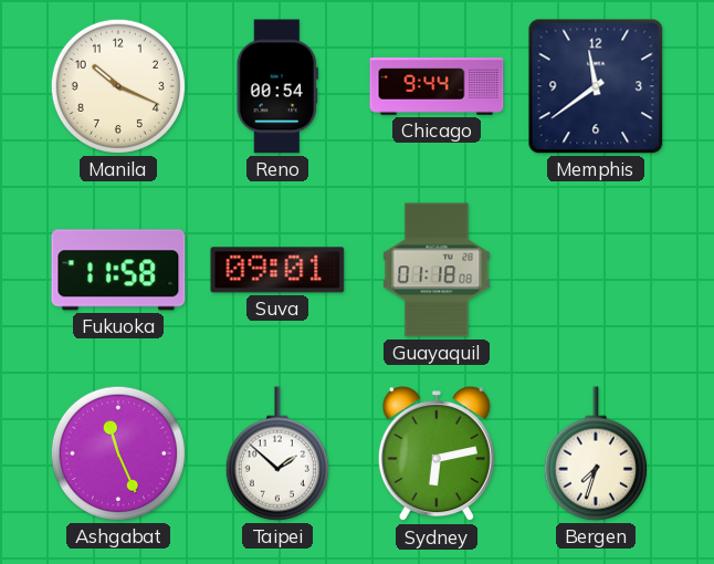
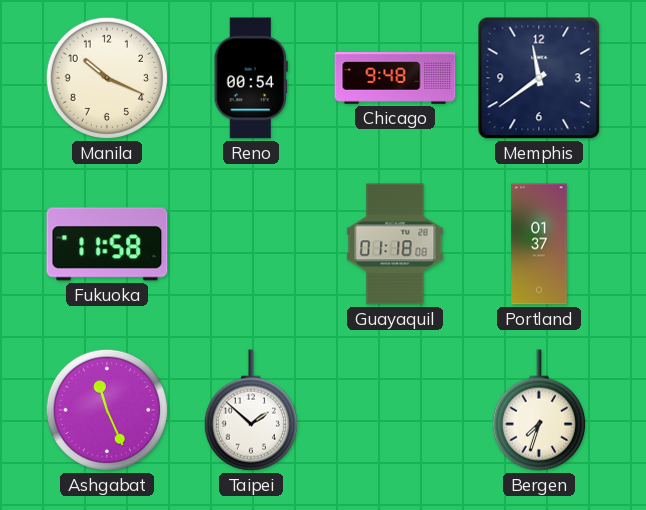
Chicago: 9:44 -> 9:48 (395, 78)
Suva: 09:01 -> none (277, 270)
Portland: none -> 01:37 (539, 244)
Sydney: 6:13 -> none (437, 455)
